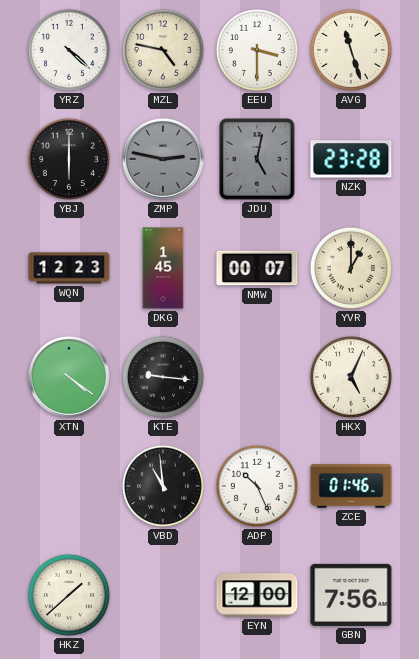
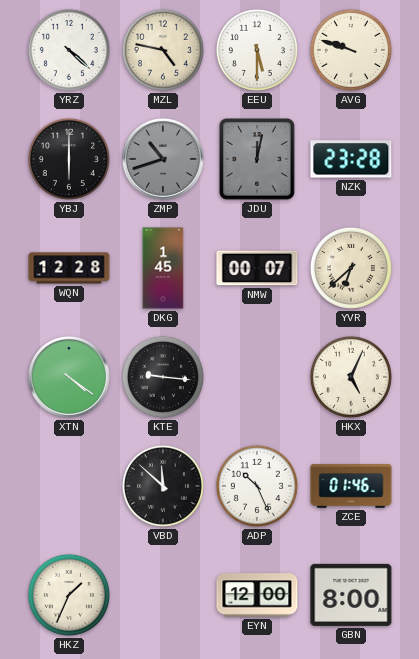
EEU: 3:30 -> 5:30 (257, 50)
AVG: 11:27 -> 9:48 (351, 50)
ZMP: 2:47 -> 10:42 (163, 159)
JDU: 5:02 -> 12:02 (257, 159)
WQN: 12:23 -> 12:28 (69, 268)
YVR: 1:00 -> 6:38 (351, 268)
VBD: 10:59 -> 11:52 (163, 486)
HKZ: 1:38 -> 1:34 (69, 595)
GBN: 7:56 -> 8:00 (351, 595)
